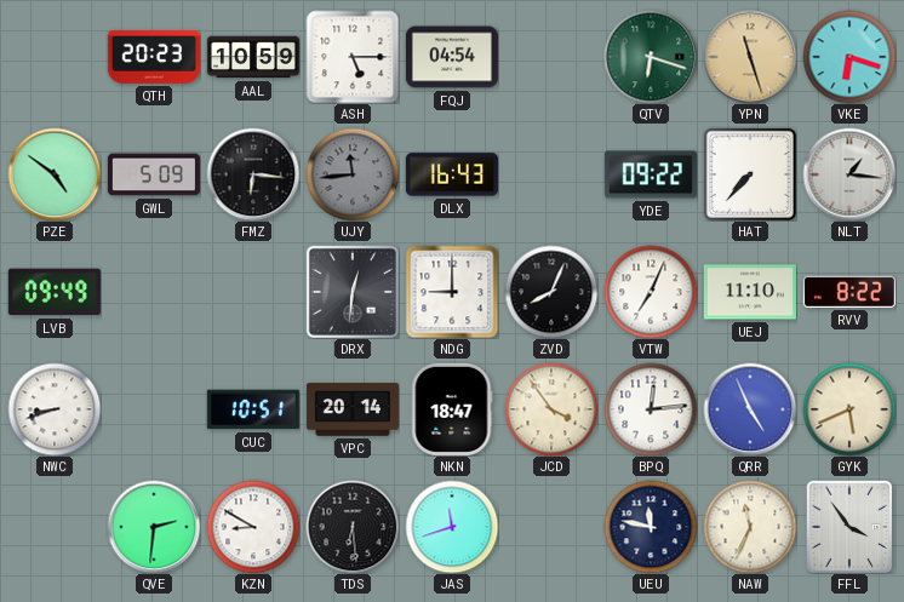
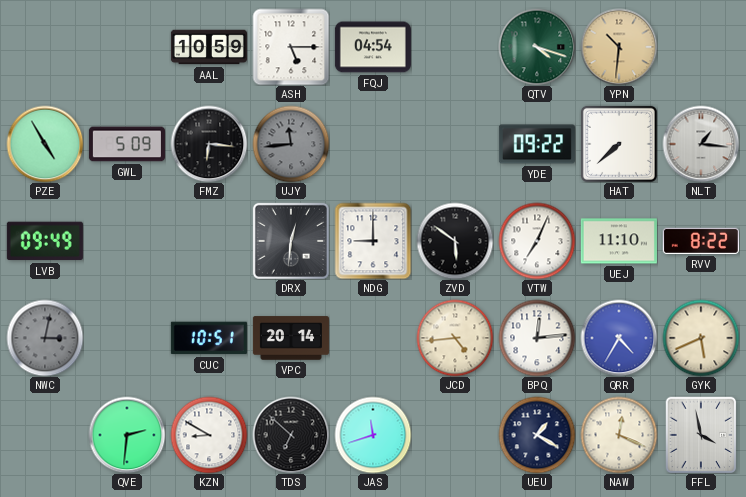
QTH: 20:23 -> none (154, 57)
QTV: 6:18 -> 4:18 (537, 47)
YPN: 11:27 -> 10:31 (619, 47)
VKE: 6:18 -> none (849, 57)
PZE: 4:51 -> 4:55 (45, 144)
DLX: 16:43 -> none (452, 174)
HAT: 7:37 -> 7:38 (619, 144)
ZVD: 8:04 -> 5:51 (455, 241)
NWC: 8:42 -> 3:02 (45, 338)
NWC dial: white -> grey (45, 338)
NKN: 18:47 -> none (452, 409)
JCD: 3:54 -> 4:44 (455, 338)
QRR: 4:56 -> 4:35 (619, 338)
TDS: 6:29 -> 6:52 (291, 435)
UEU: 11:47 -> 1:20 (537, 435)
NAW: 11:34 -> 12:19 (619, 435)
FFL: 3:54 -> 3:58 (701, 435)
